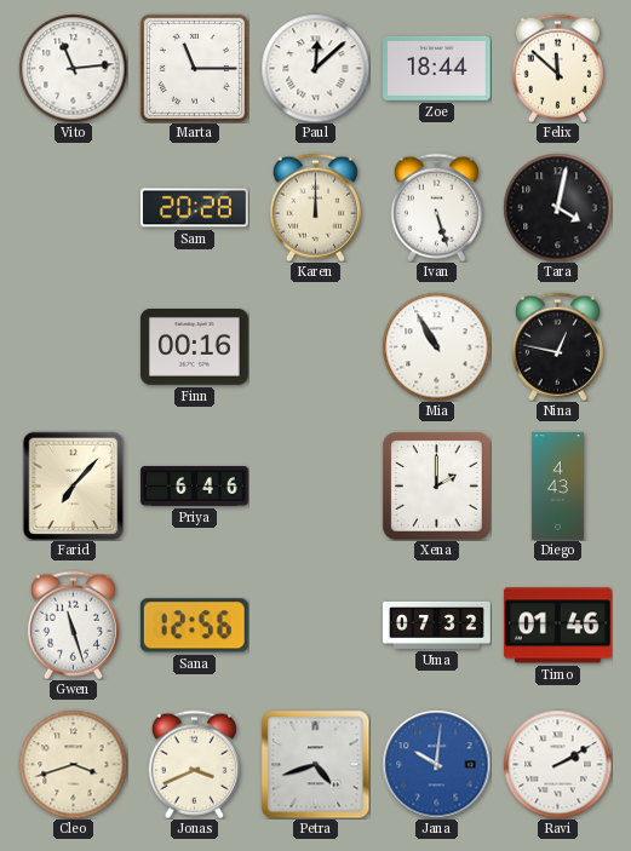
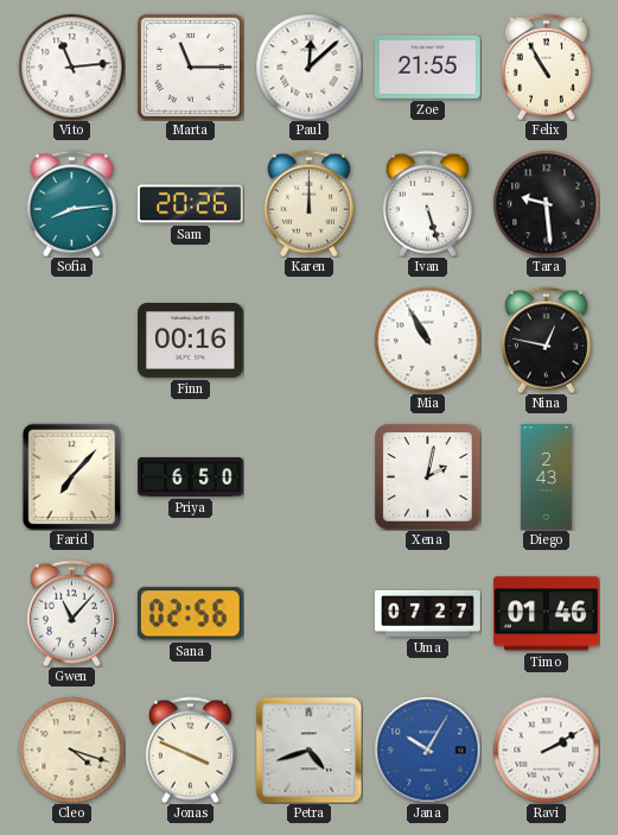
Zoe: 18:44 -> 21:55 (428, 67)
Felix: 11:52 -> 10:55 (546, 67)
Sofia: none -> 8:14 (71, 203)
Sam: 20:28 -> 20:26 (191, 204)
Tara: 4:02 -> 9:29 (546, 203)
Priya: 6:46 -> 6:50 (191, 476)
Xena: 2:00 -> 2:02 (427, 476)
Diego: 4:43 -> 2:43 (546, 477)
Gwen: 11:27 -> 11:07 (71, 613)
Sana: 12:56 -> 02:56 (190, 614)
Uma: 07:32 -> 07:27 (428, 613)
Cleo: 3:42 -> 4:18 (71, 749)
Jonas: 3:41 -> 3:49 (190, 749)
Jana: 10:01 -> 10:05 (427, 749)
